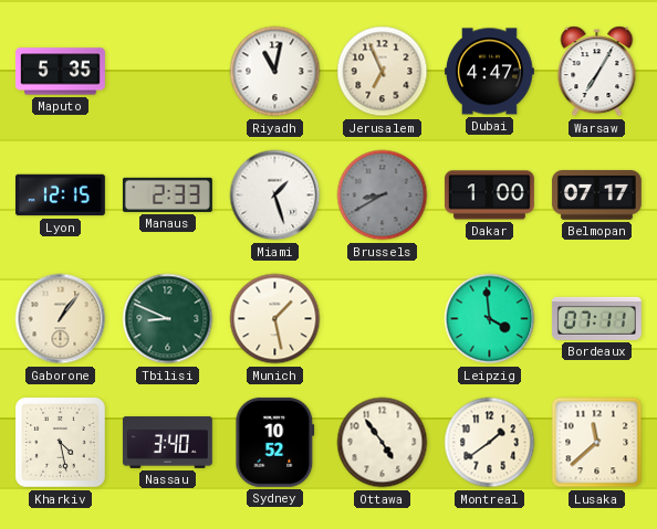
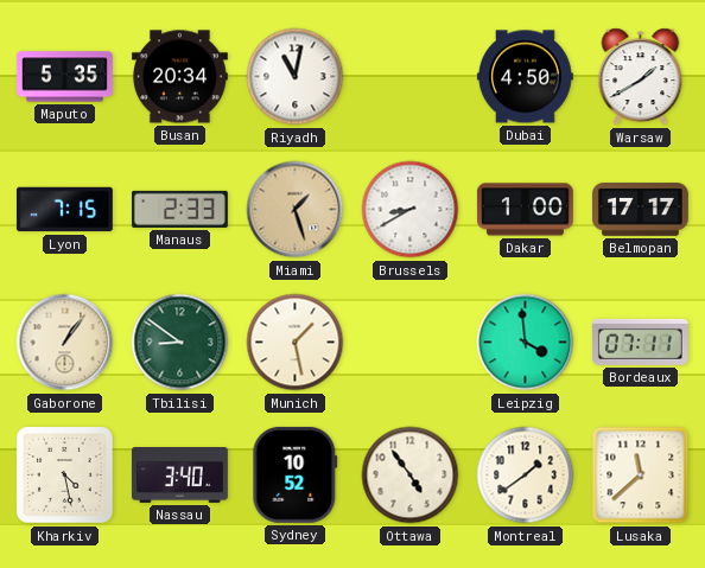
Busan: none -> 20:34 (179, 77)
Jerusalem: 6:56 -> none (383, 72)
Dubai: 4:47 -> 4:50 (525, 77)
Warsaw: 7:05 -> 1:40 (641, 77)
Lyon: 12:15 -> 7:15 (64, 210)
Miami dial: white -> champagne (296, 210)
Brussels dial: grey -> white (411, 210)
Belmopan: 07:17 -> 17:17 (640, 210)
Tbilisi: 8:49 -> 8:51 (180, 343)
